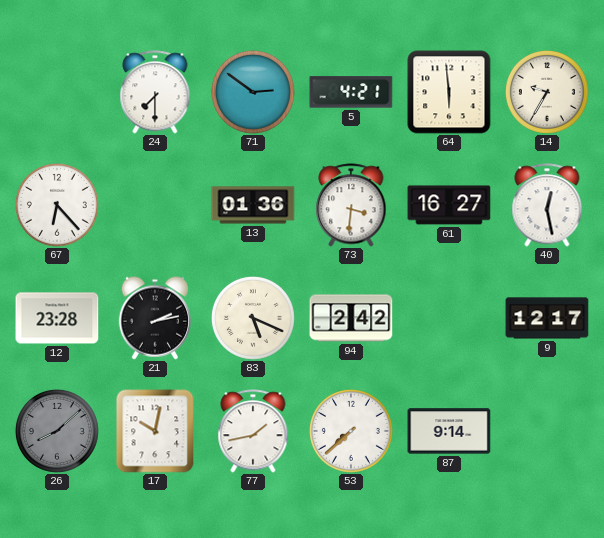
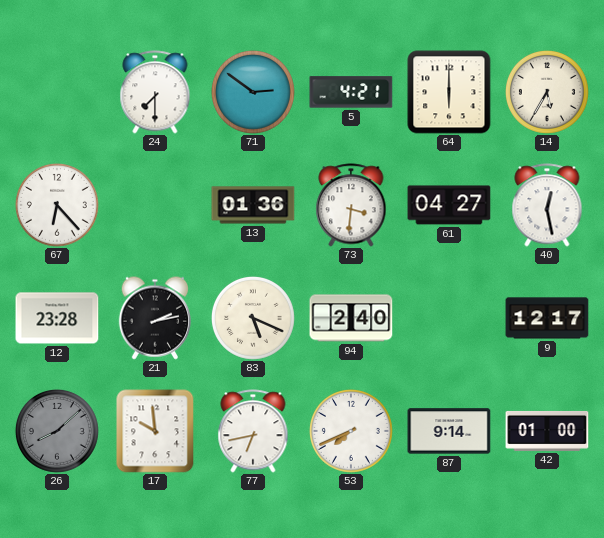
64: 5:59 -> 6:00 (449, 92)
14: 9:35 -> 5:35 (547, 92)
61: 16:27 -> 04:27 (449, 205)
94: 2:42 -> 2:40 (351, 318)
17: 10:02 -> 9:59 (155, 431)
77: 1:43 -> 6:43 (253, 431)
53: 7:38 -> 7:41 (351, 431)
42: none -> 01:00 (547, 431)
